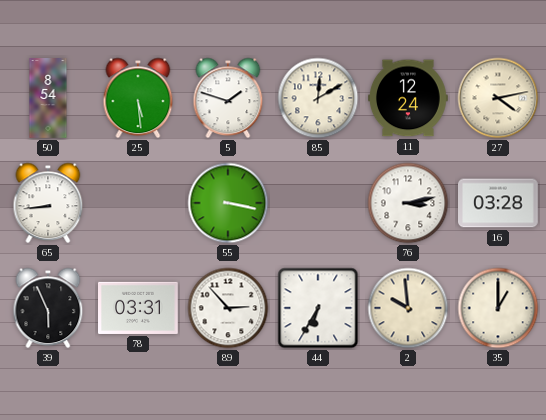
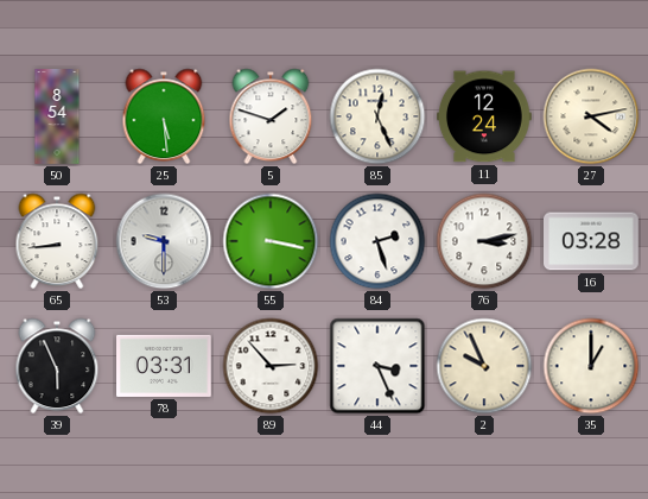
85: 12:10 -> 12:26 (377, 116)
53: none -> 9:30 (164, 241)
84: none -> 2:27 (377, 241)
44: 6:35 -> 3:26 (377, 366)
2: 9:59 -> 9:56 (484, 366)
